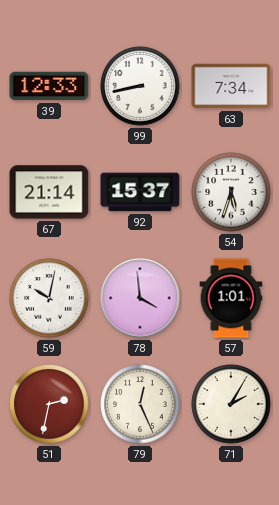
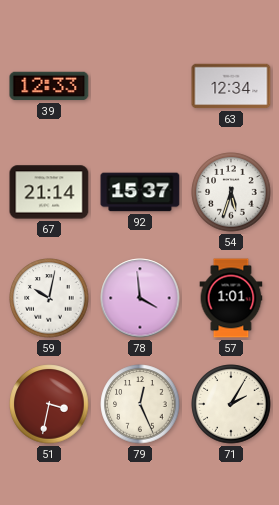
99: 8:43 -> none (140, 86)
63: 7:34 -> 12:34 (231, 86)
51: 2:32 -> 3:32 (49, 404)
